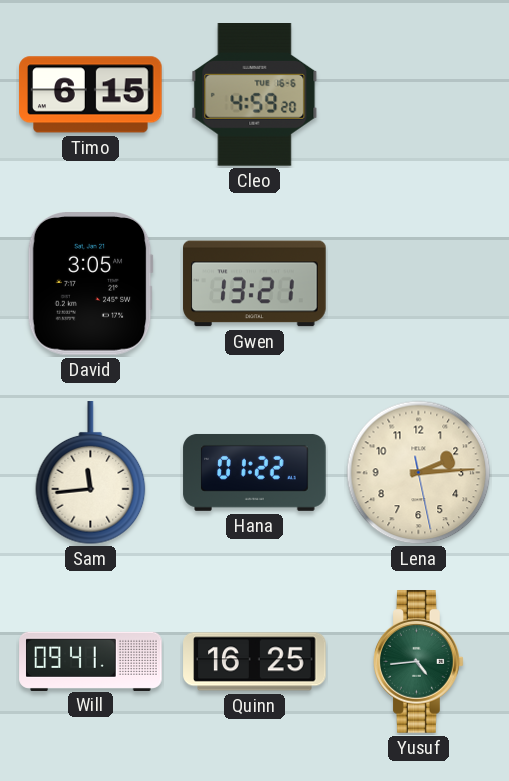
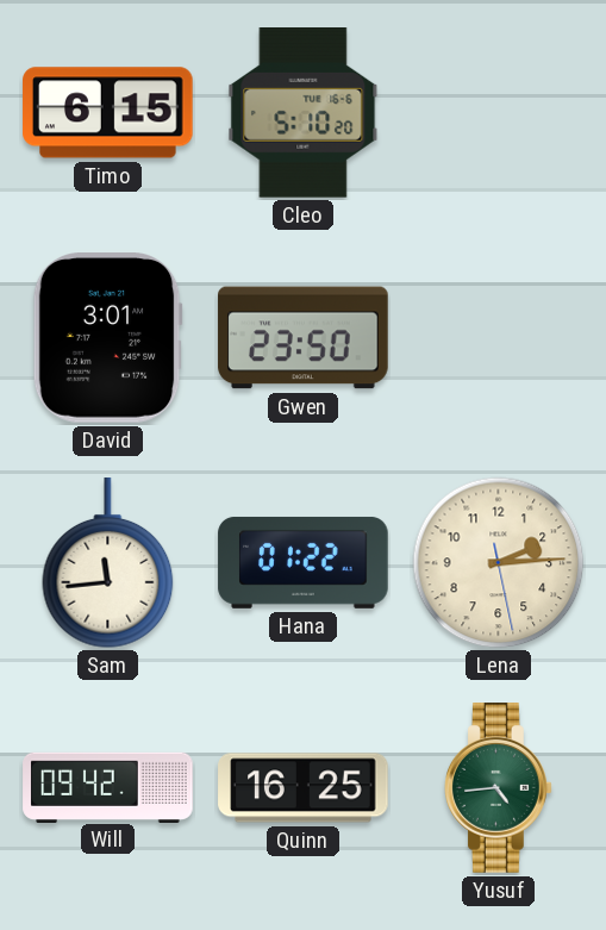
Cleo: 4:59 -> 5:10 (304, 113)
David: 3:05 -> 3:01 (107, 338)
Gwen: 13:21 -> 23:50 (304, 338)
Will: 09:41 -> 09:42 (108, 787)
